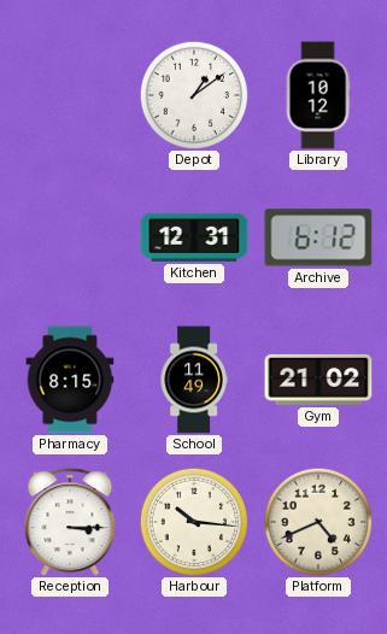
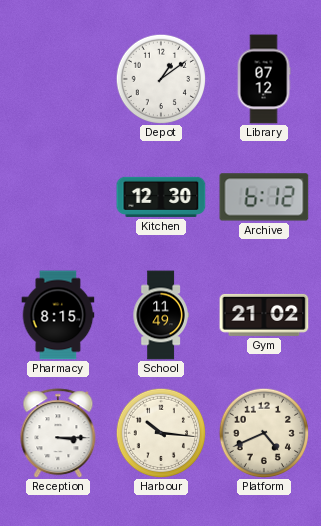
Library: 10:12 -> 07:12 (264, 79)
Kitchen: 12:31 -> 12:30 (161, 197)
